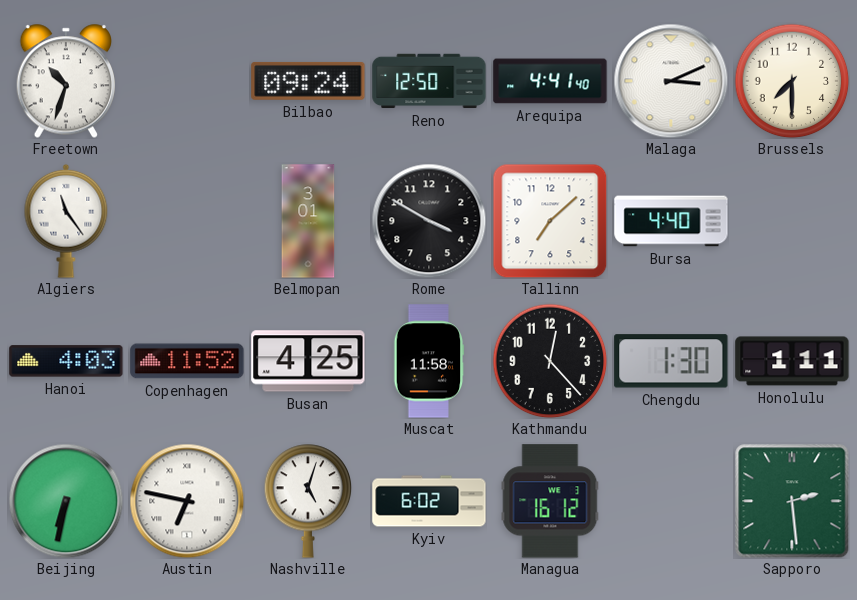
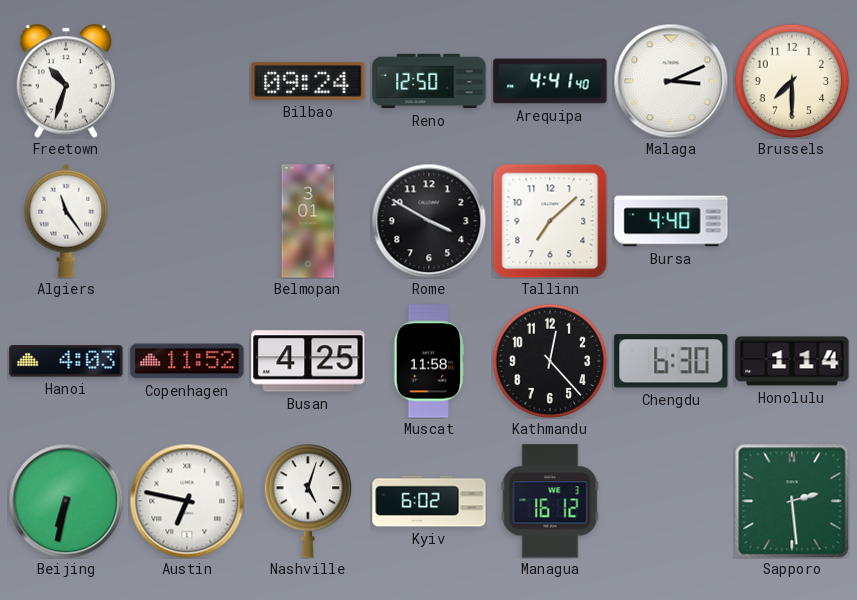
Chengdu: 1:30 -> 6:30 (671, 361)
Honolulu: 1:11 -> 1:14 (792, 361)
